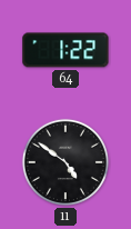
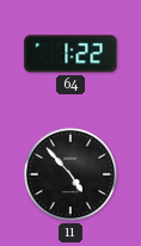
11: 4:51 -> 4:53 (70, 174)
